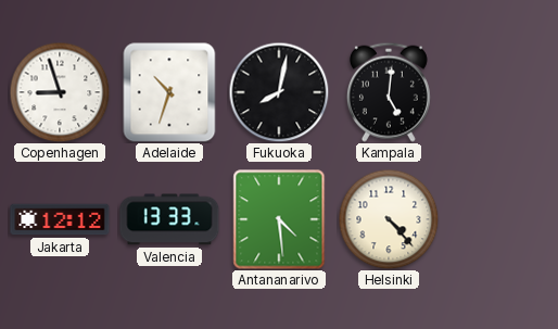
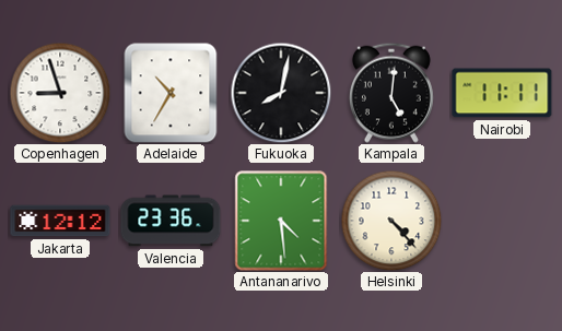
Adelaide: 10:33 -> 10:35 (171, 93)
Nairobi: none -> 11:11 (502, 93)
Valencia: 13:33 -> 23:36 (171, 221)
